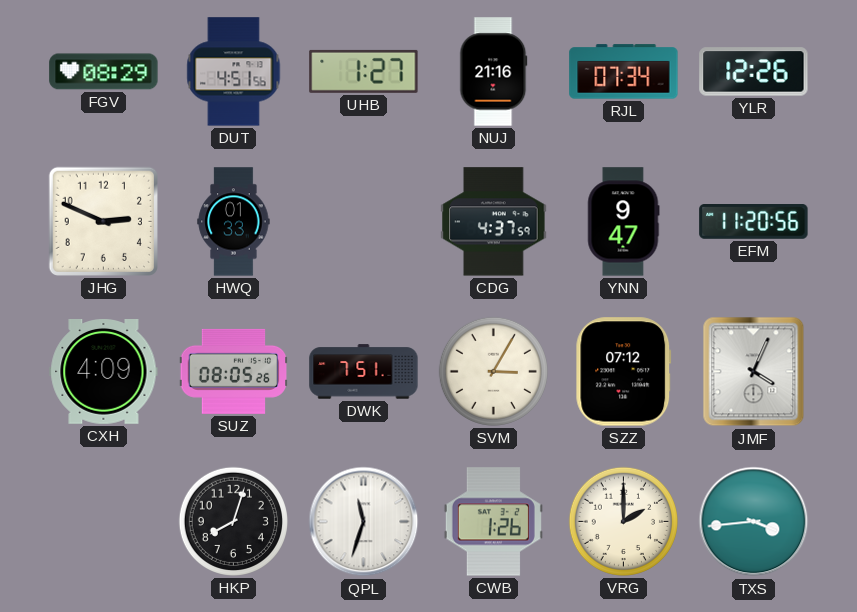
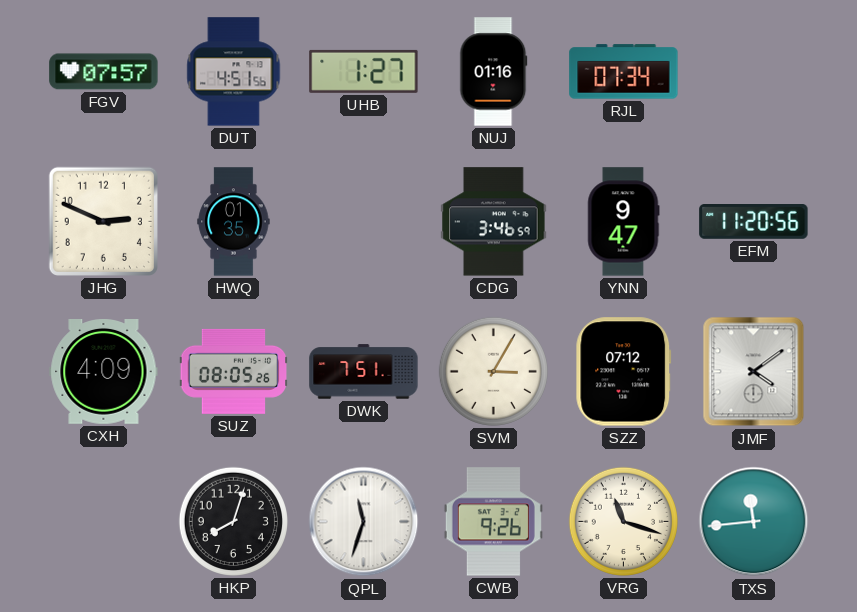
FGV: 08:29 -> 07:57 (104, 72)
NUJ: 21:16 -> 01:16 (494, 72)
YLR: 12:26 -> none (754, 72)
HWQ: 01:33 -> 01:35 (234, 222)
CDG: 4:37 -> 3:46 (494, 222)
JMF: 4:04 -> 4:09 (754, 372)
CWB: 1:26 -> 9:26 (493, 522)
VRG: 2:00 -> 11:18 (623, 521)
TXS: 3:44 -> 11:44 (754, 522)
